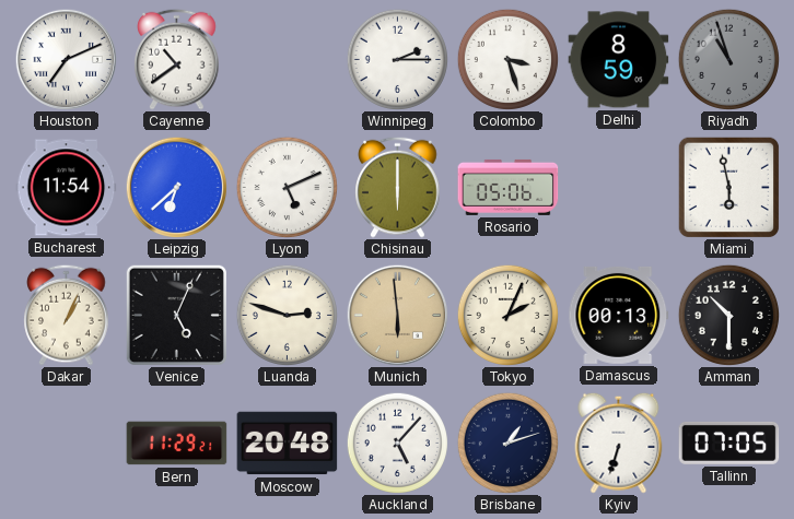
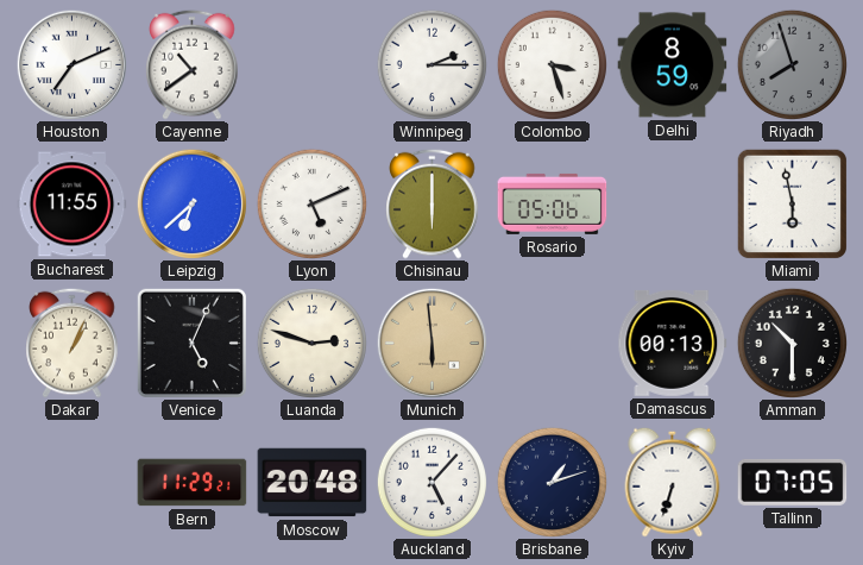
Riyadh: 10:57 -> 7:57 (792, 64)
Bucharest: 11:54 -> 11:55 (73, 205)
Tokyo: 2:04 -> none (507, 315)
